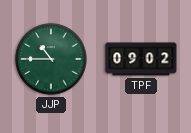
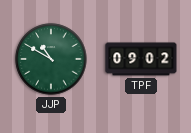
JJP: 10:45 -> 10:50 (51, 59)
